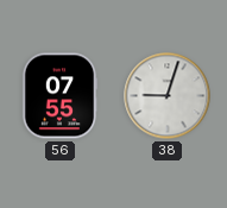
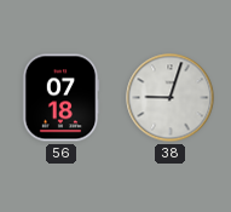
56: 07:55 -> 07:18 (60, 98)
